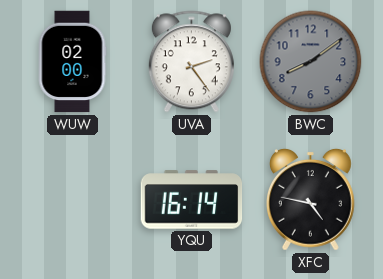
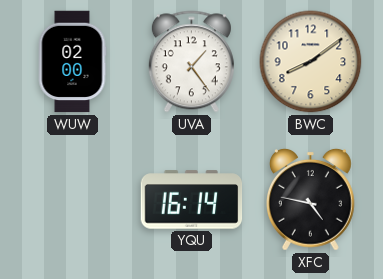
UVA: 2:24 -> 1:24 (191, 62)
BWC dial: grey -> cream (311, 62)
